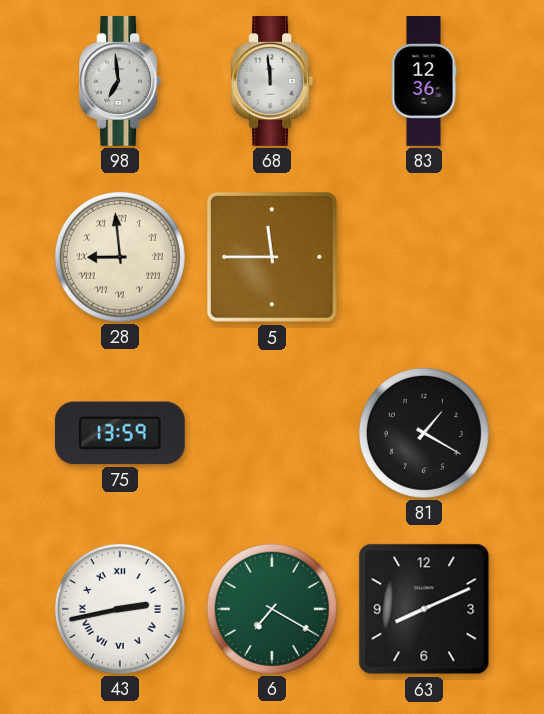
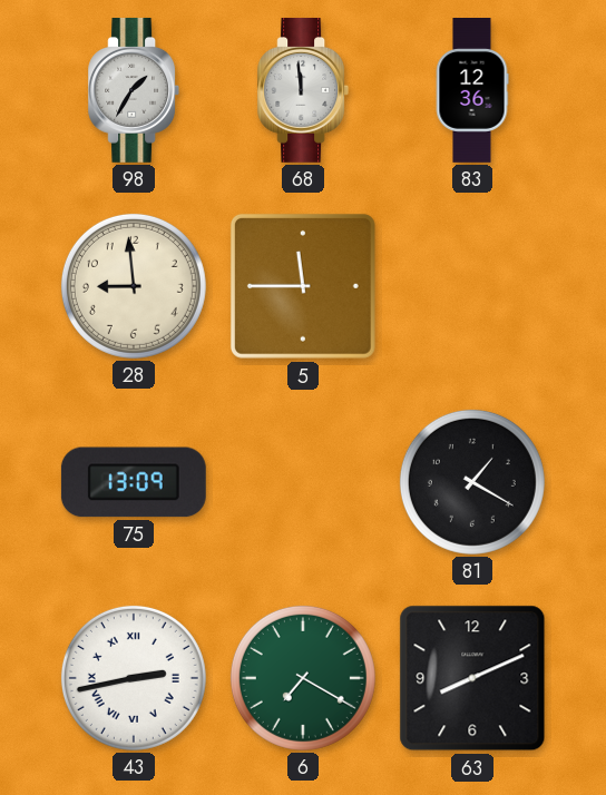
98: 6:59 -> 1:35 (134, 90)
28 numerals: Roman -> Arabic (134, 286)
75: 13:59 -> 13:09 (134, 482)
